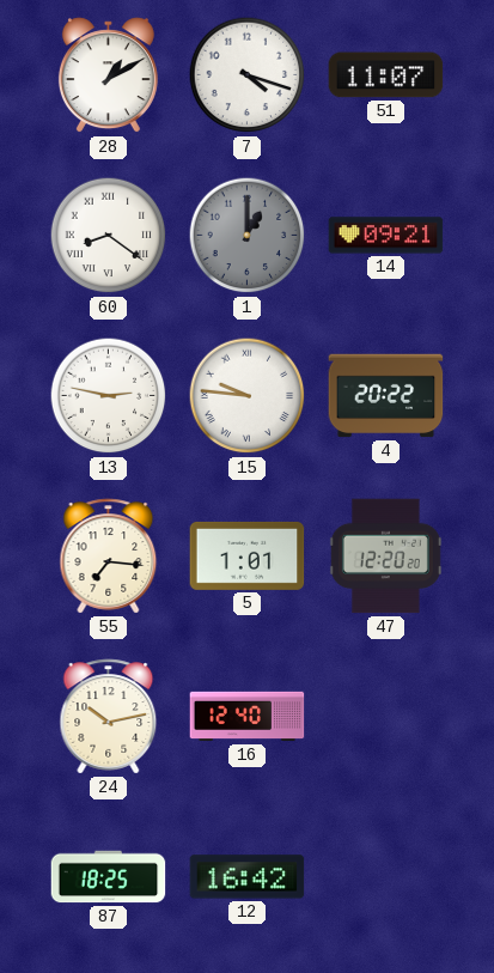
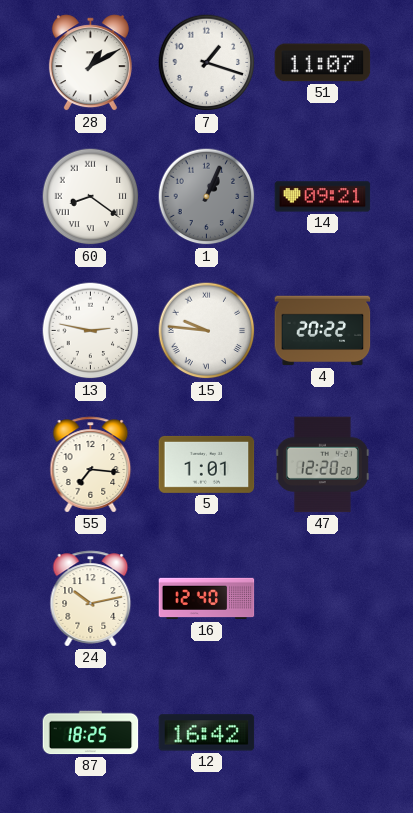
7: 4:18 -> 1:18 (207, 63)
1: 1:00 -> 1:04 (207, 197)
